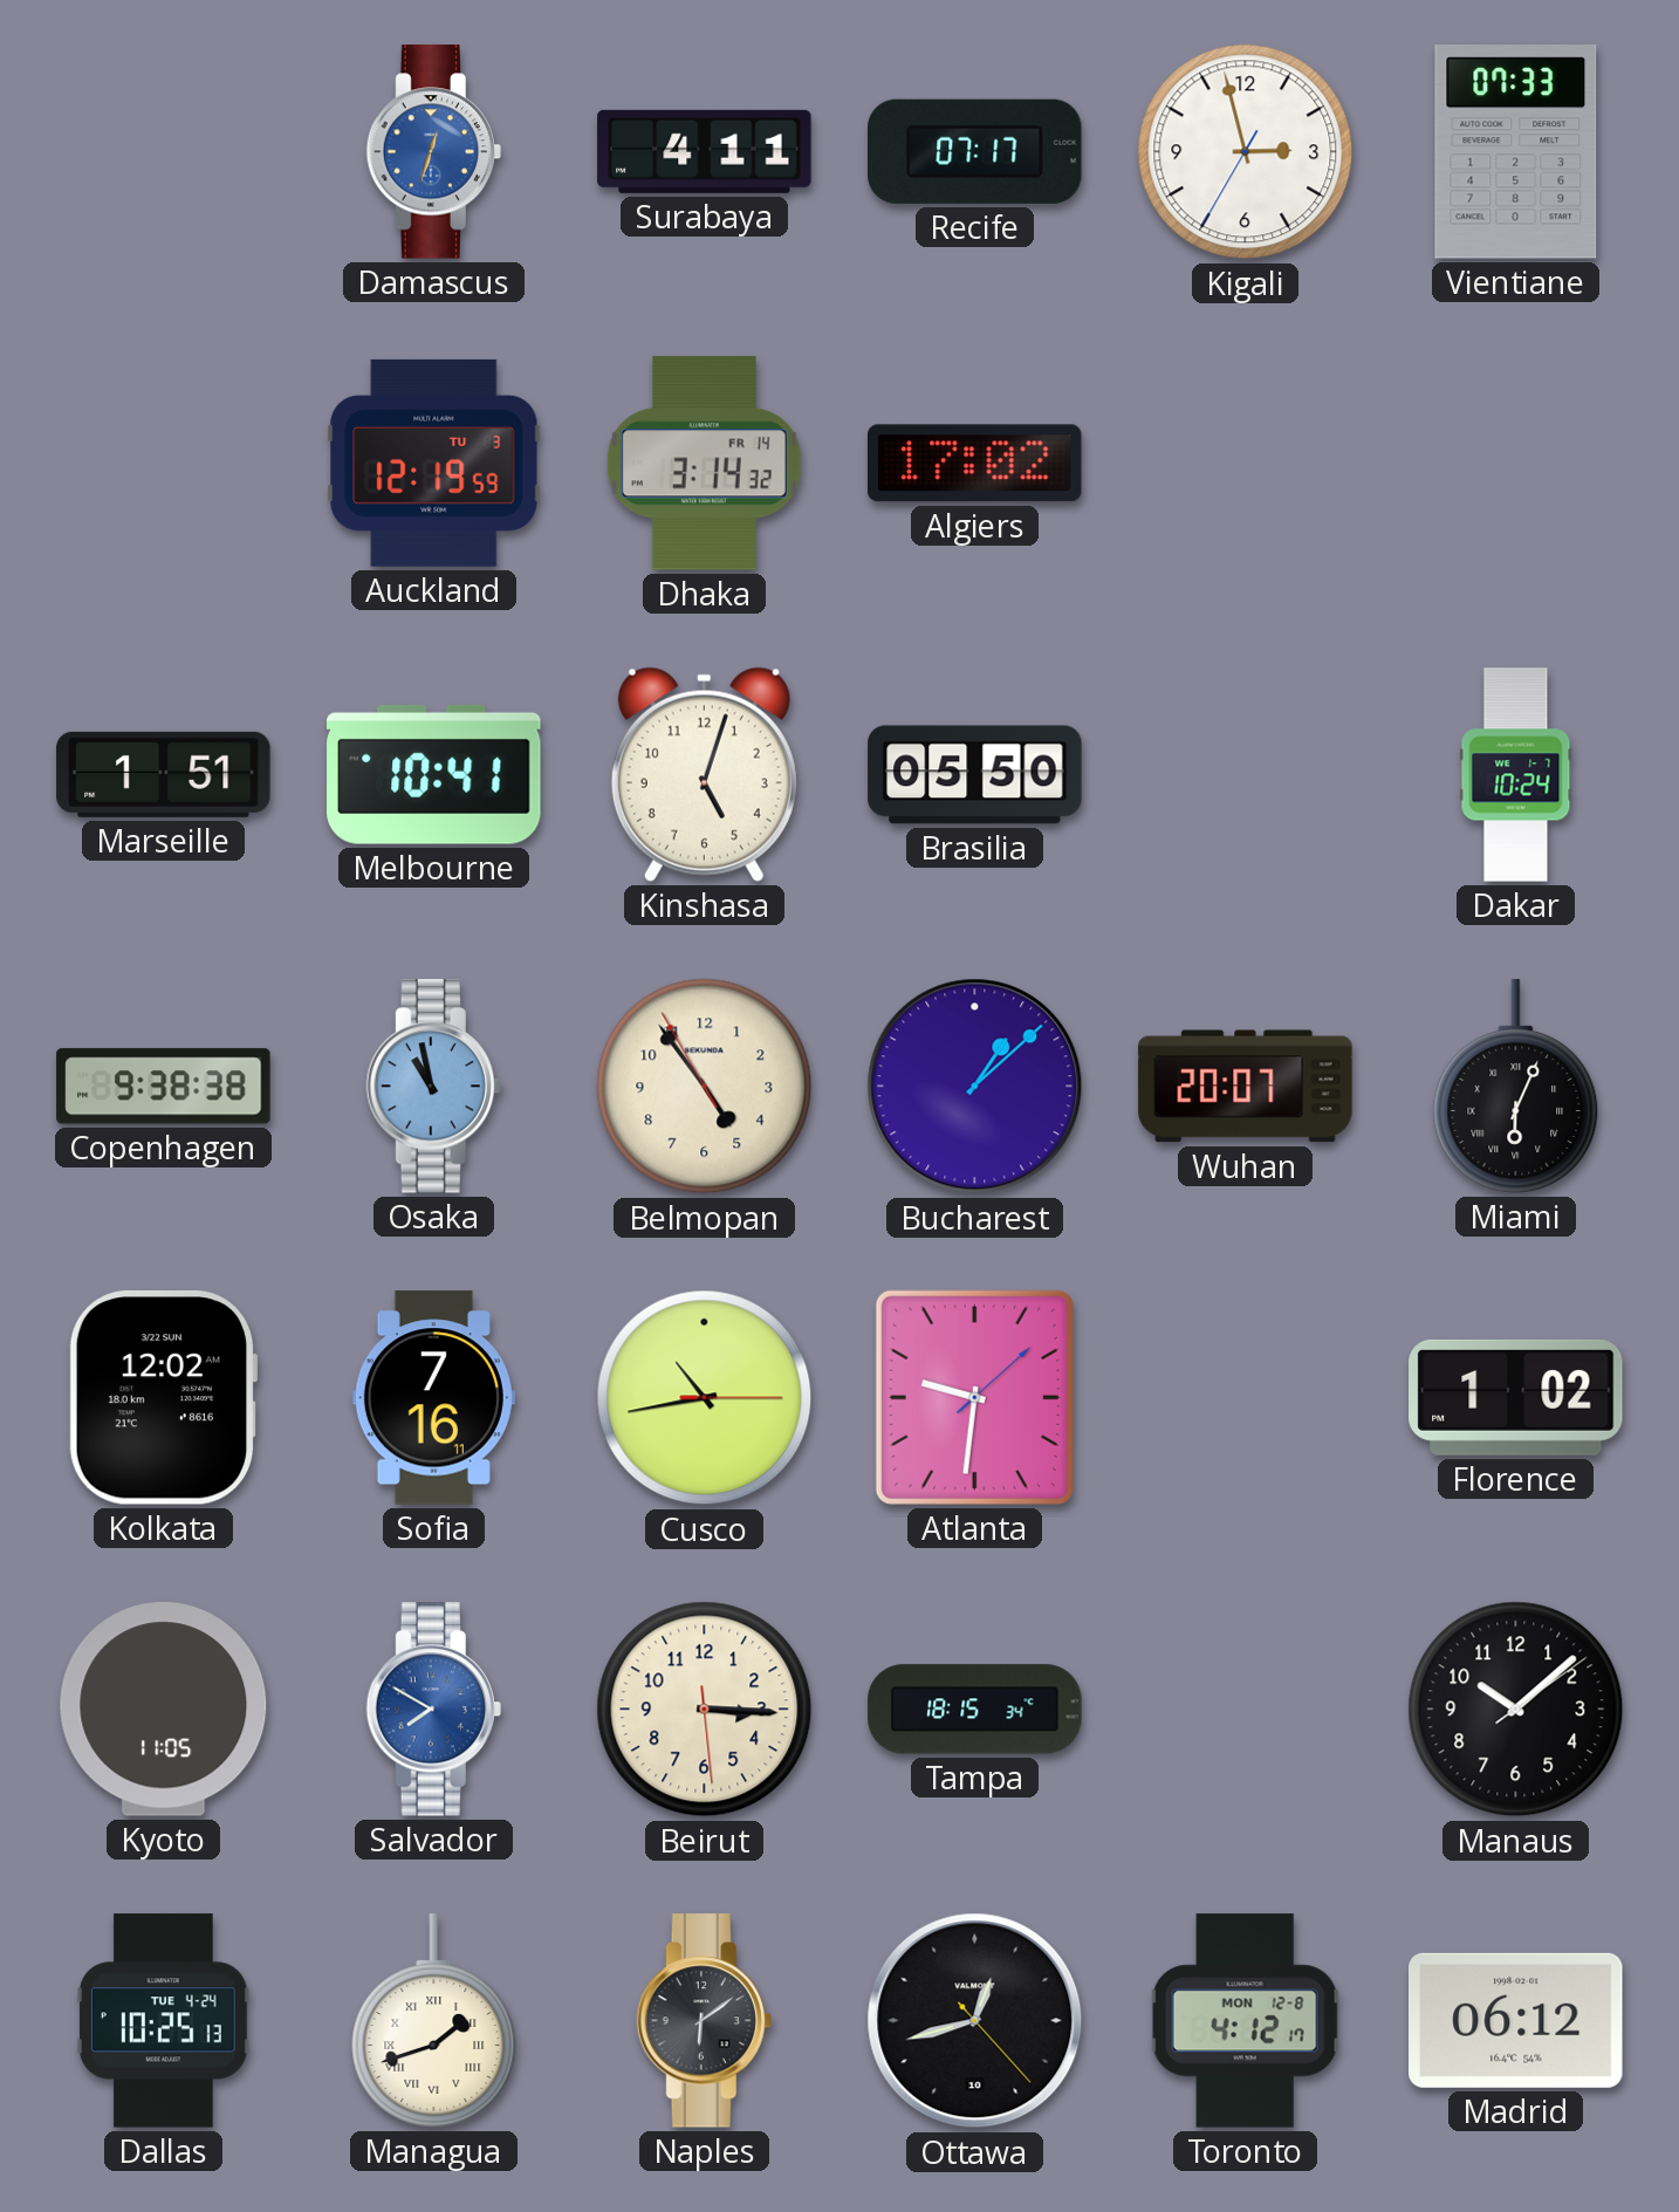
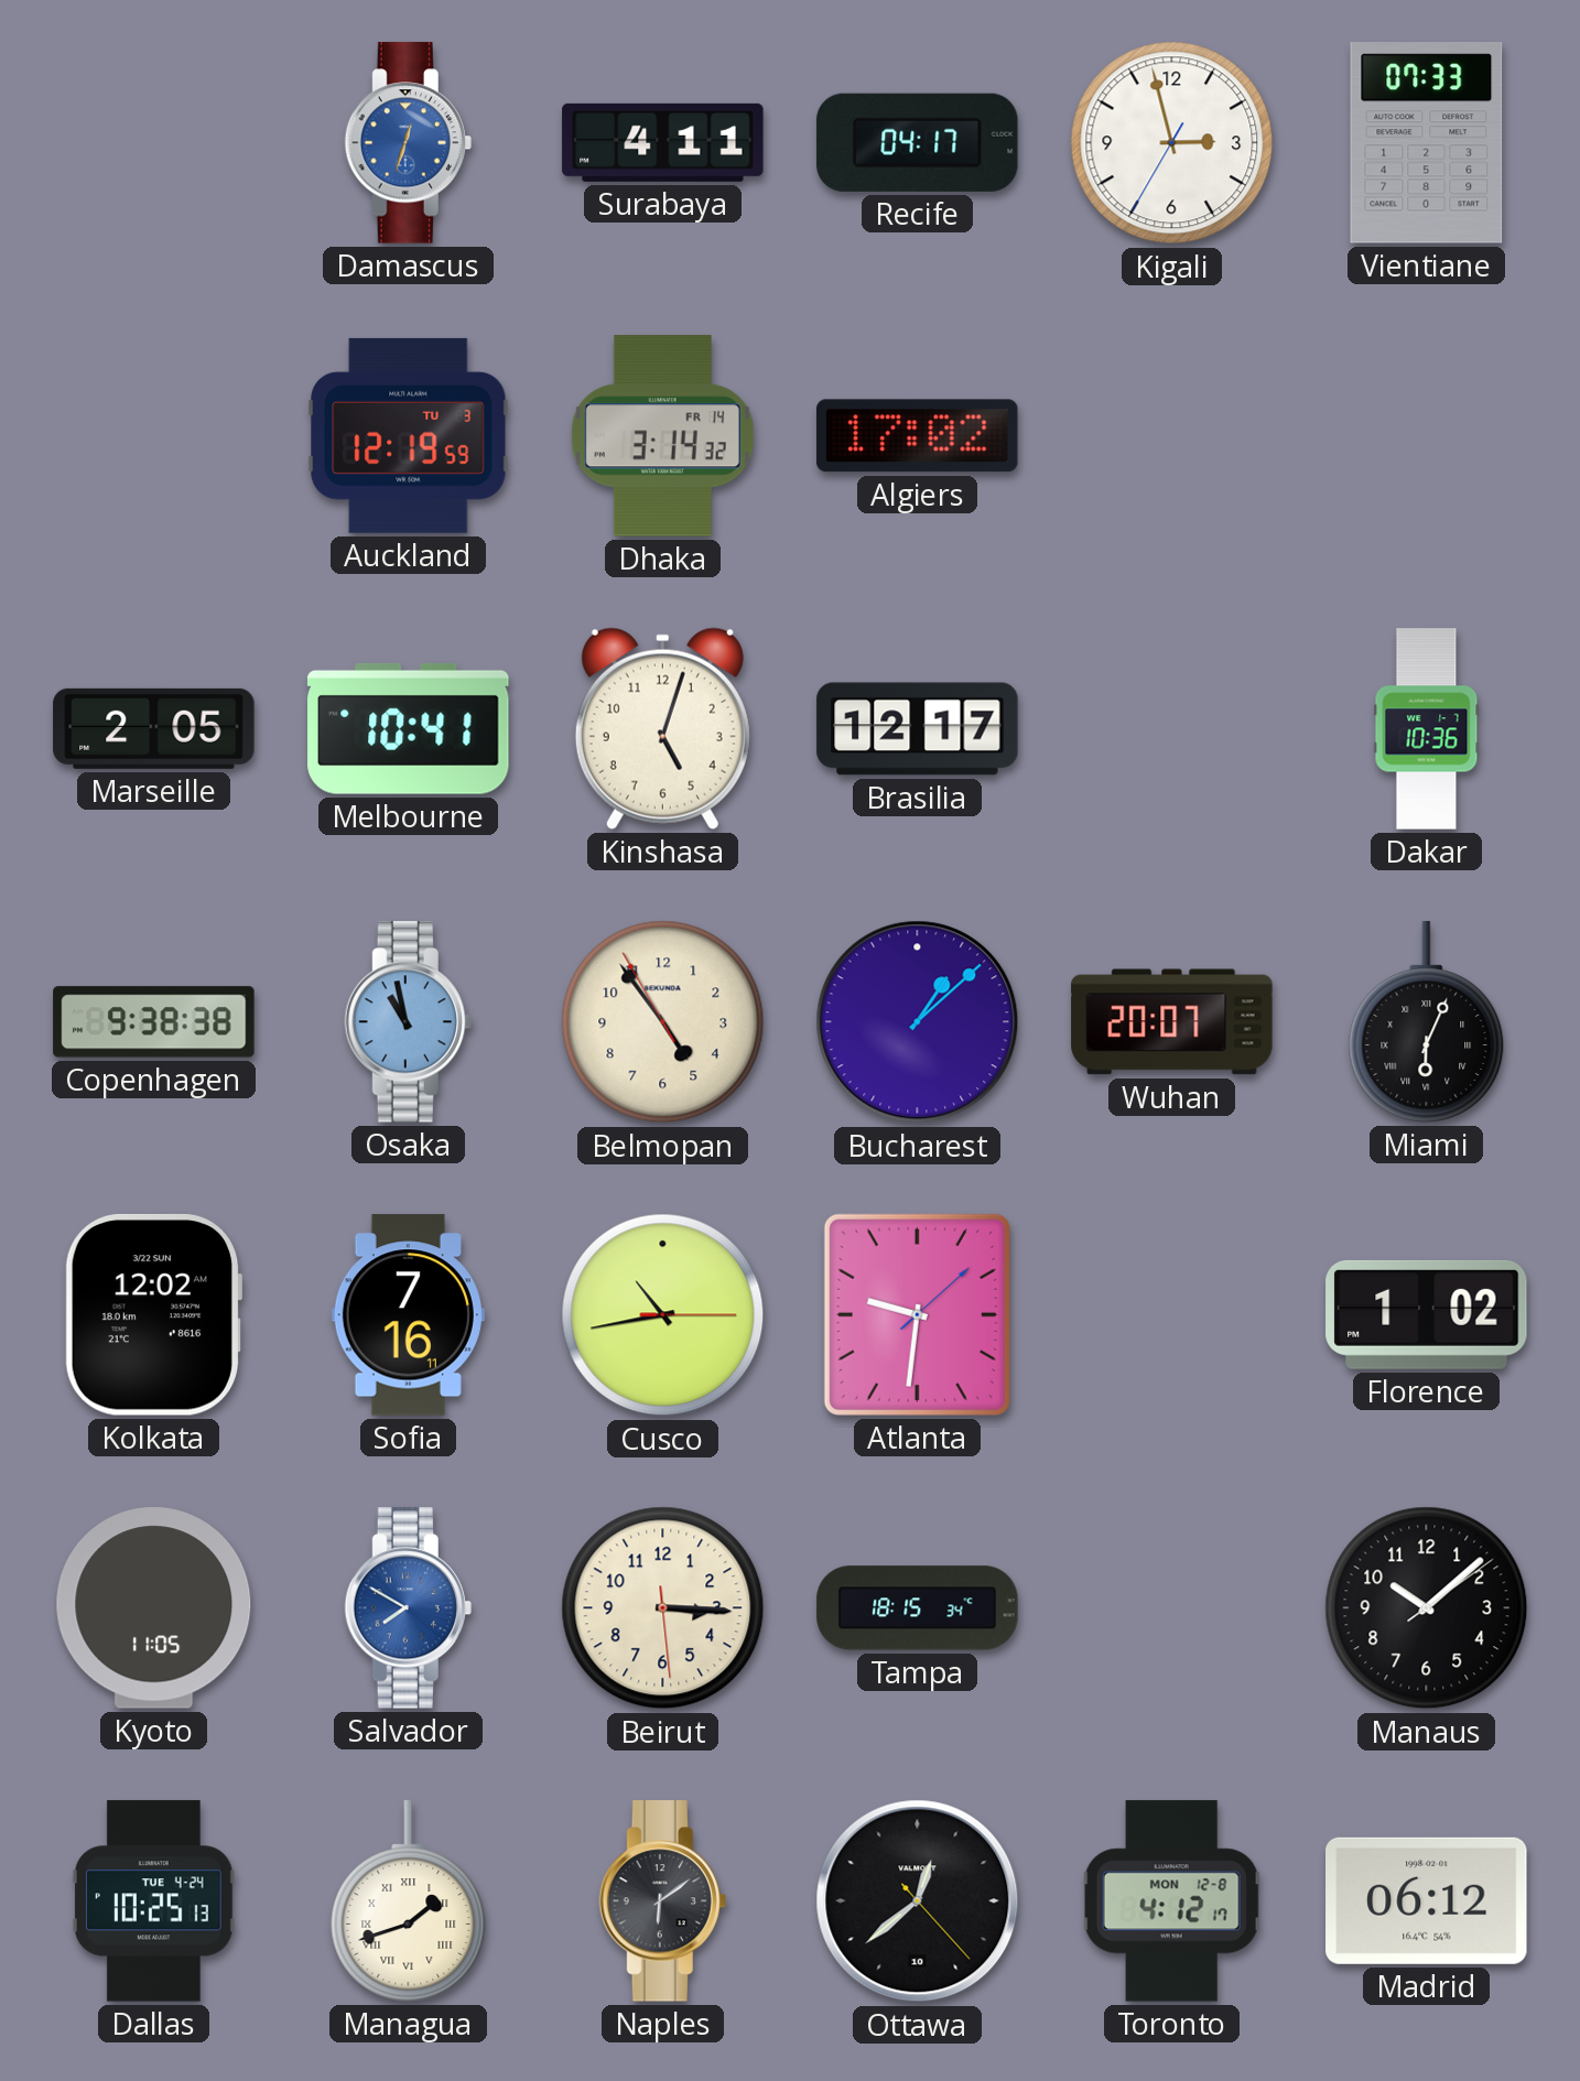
Recife: 07:17 -> 04:17 (918, 142)
Marseille: 1:51 -> 2:05 (154, 728)
Brasilia: 05:50 -> 12:17 (918, 729)
Dakar: 10:24 -> 10:36 (1427, 729)
Ottawa: 12:42 -> 12:38 (918, 1901)
